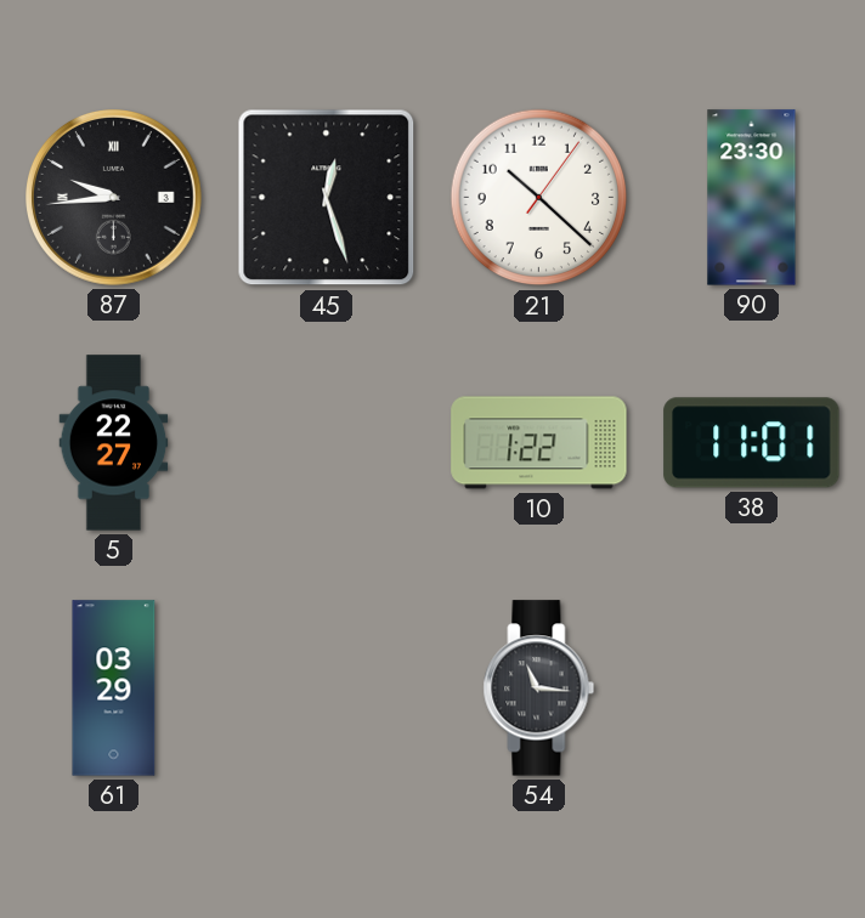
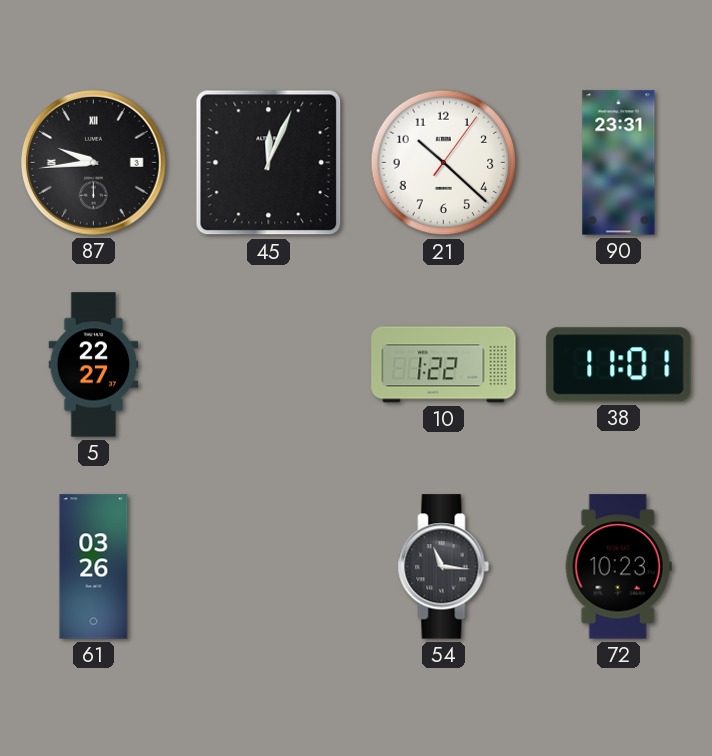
45: 12:27 -> 12:04 (269, 163)
90: 23:30 -> 23:31 (619, 163)
61: 03:29 -> 03:26 (94, 567)
72: none -> 10:23 (618, 567)
